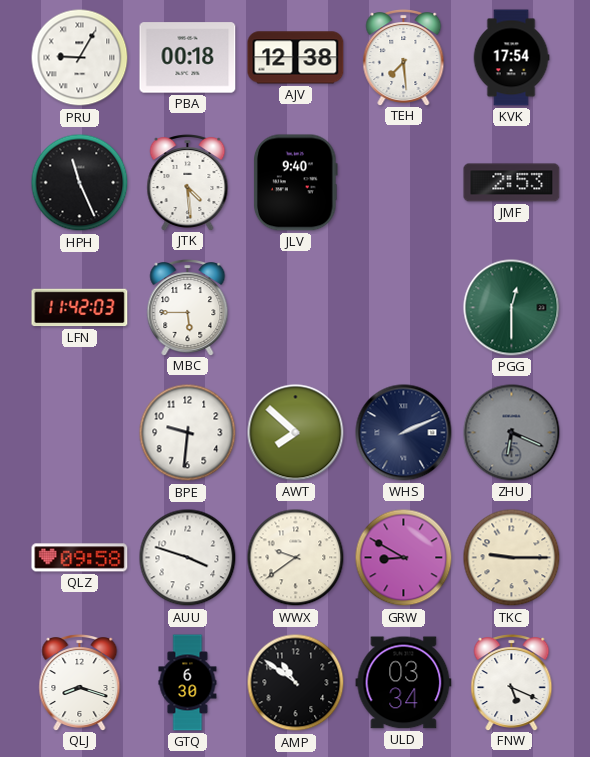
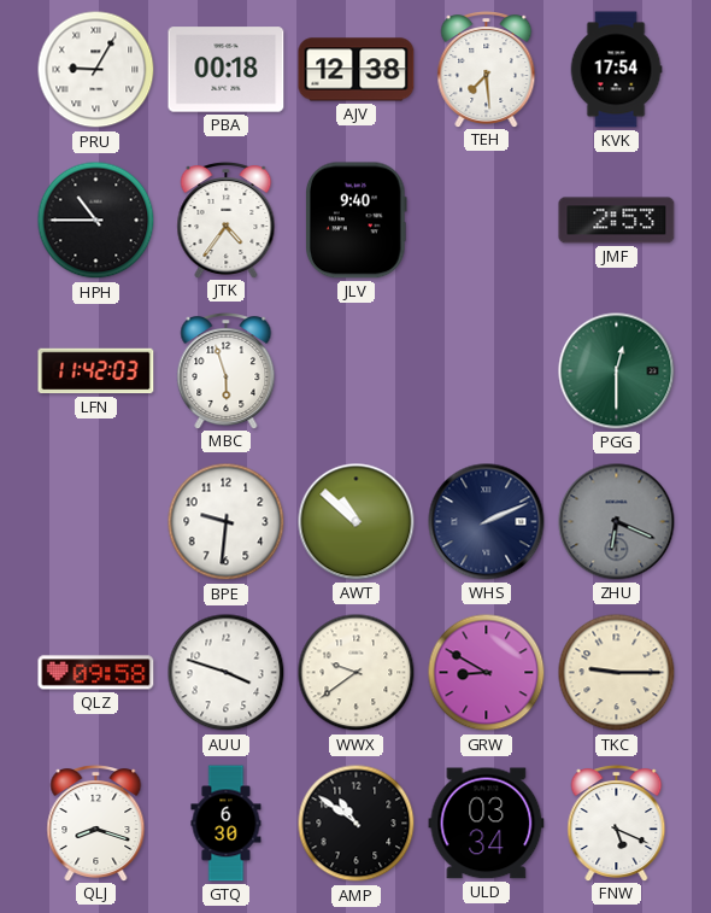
HPH: 11:26 -> 10:45 (96, 221)
JTK: 4:29 -> 4:36 (227, 221)
MBC: 5:45 -> 5:57 (227, 371)
AWT: 7:52 -> 10:52 (357, 522)
